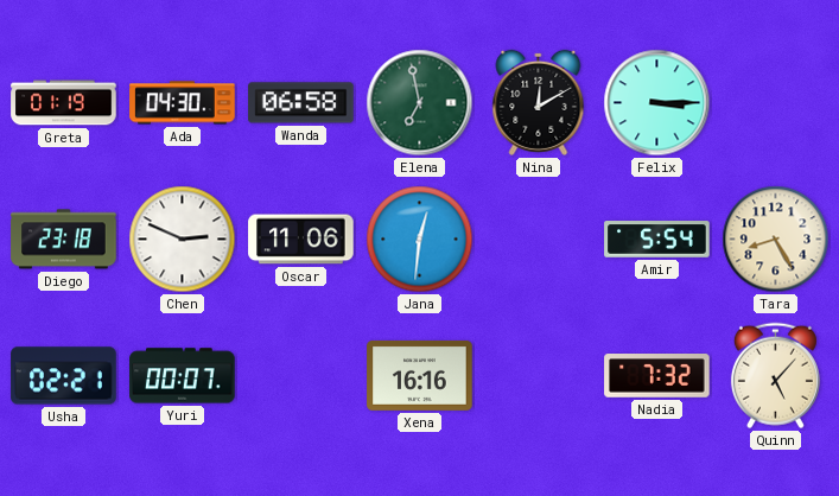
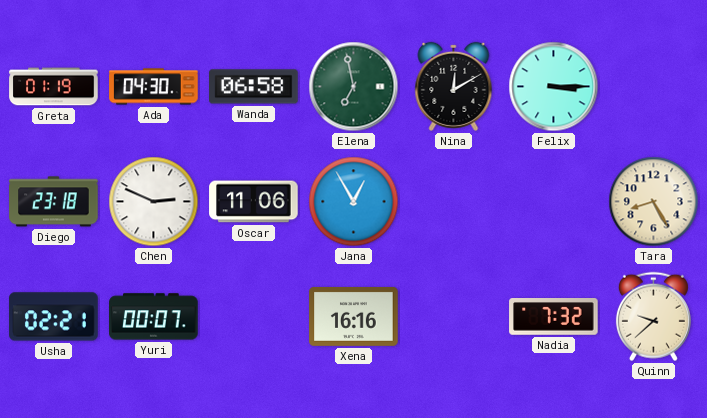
Jana: 12:31 -> 12:55 (354, 202)
Amir: 5:54 -> none (657, 240)
Quinn: 5:07 -> 9:38 (653, 317)
